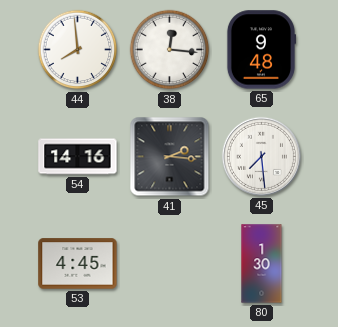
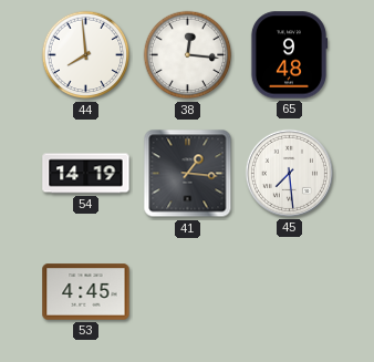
54: 14:16 -> 14:19 (86, 174)
41: 2:16 -> 1:16 (188, 174)
80: 1:30 -> none (262, 264)
